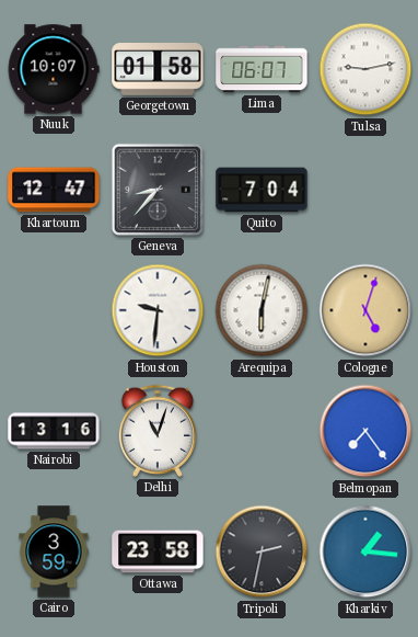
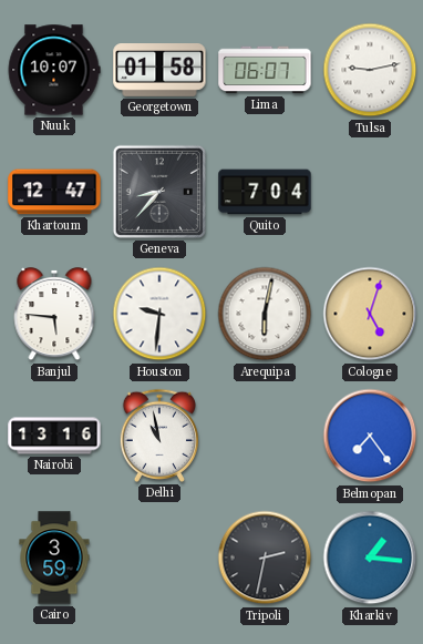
Banjul: none -> 5:46 (54, 315)
Delhi: 11:03 -> 10:58 (158, 436)
Ottawa: 23:58 -> none (158, 551)
